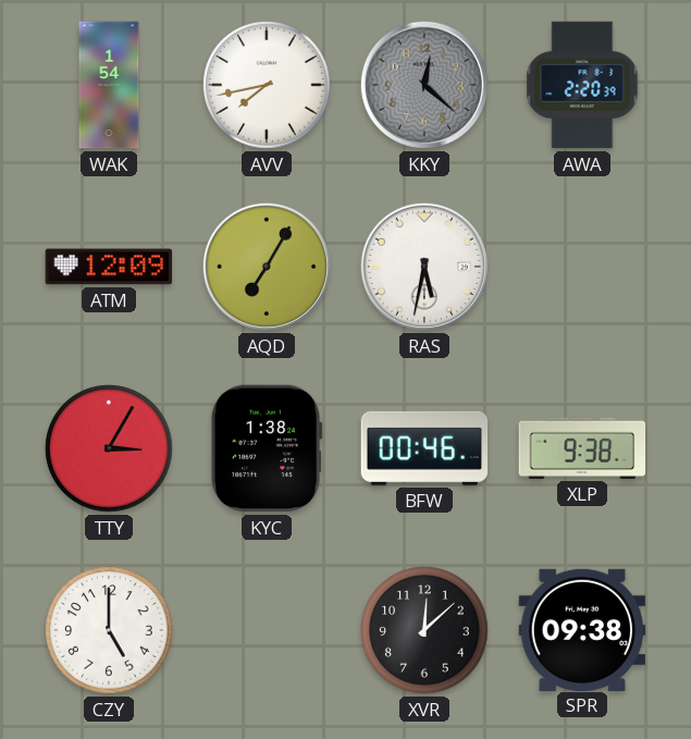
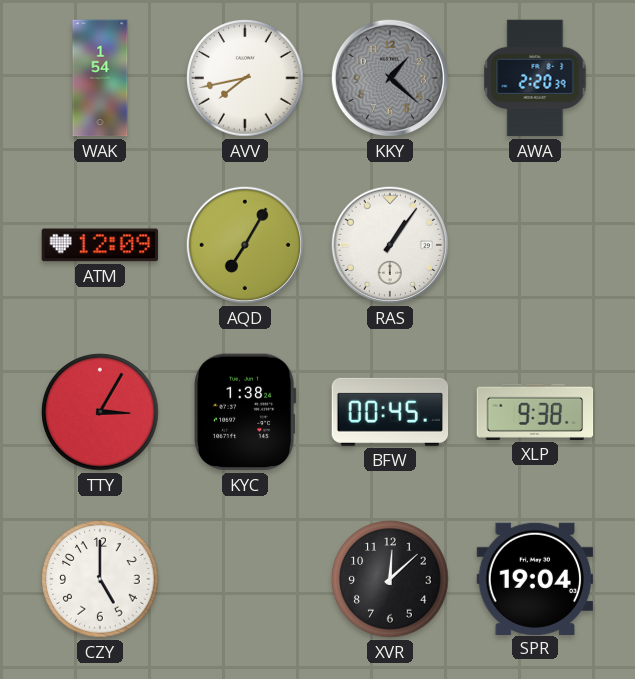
KKY: 12:22 -> 1:22 (390, 78)
RAS: 5:32 -> 1:06 (390, 245)
BFW: 00:46 -> 00:45 (390, 412)
SPR: 09:38 -> 19:04 (535, 578)
